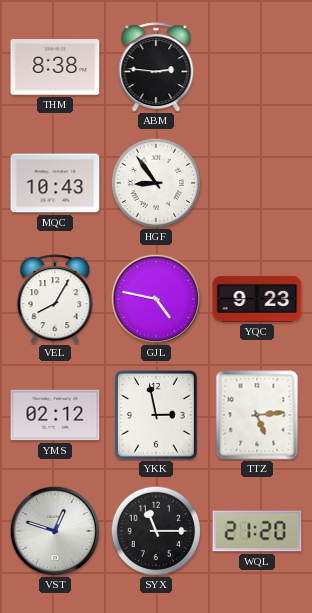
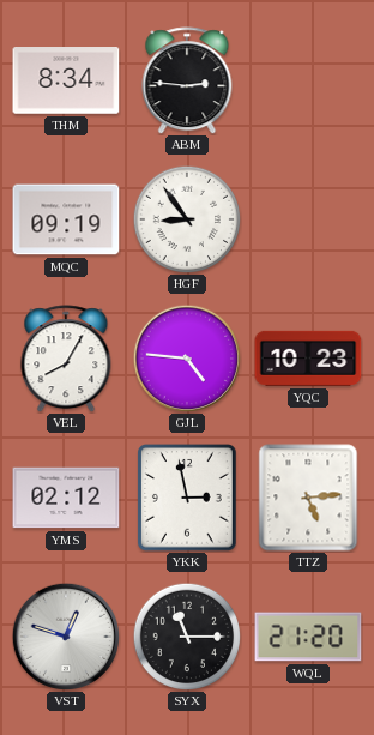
THM: 8:38 -> 8:34 (66, 82)
MQC: 10:43 -> 09:19 (66, 219)
GJL: 4:47 -> 4:46 (186, 357)
YQC: 9:23 -> 10:23 (308, 359)
